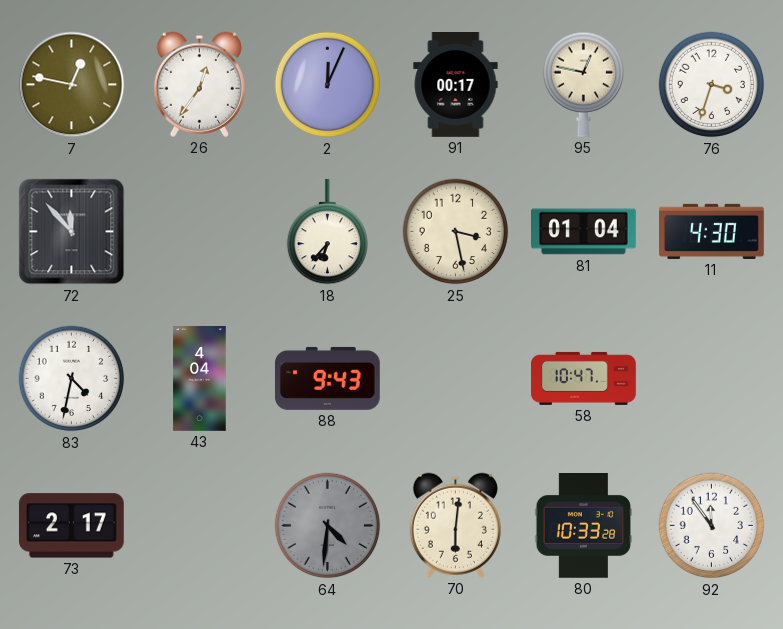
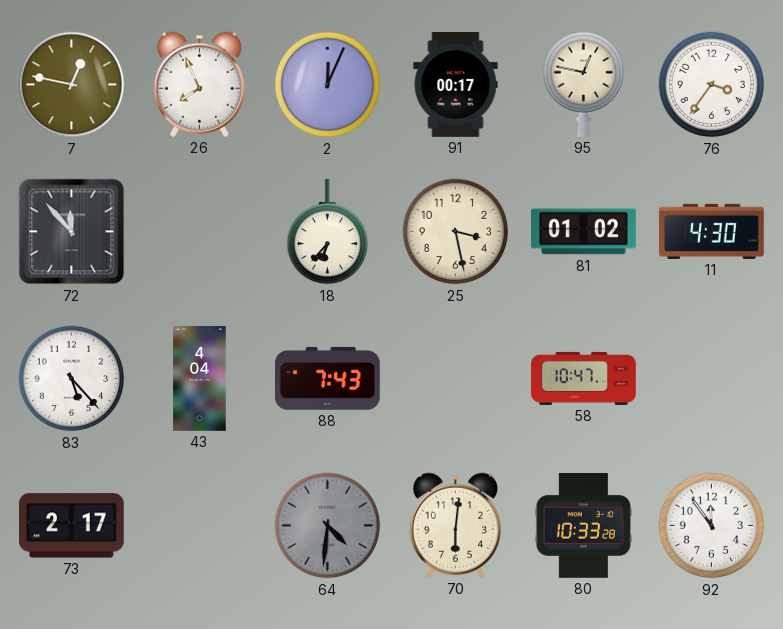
26: 12:36 -> 7:56 (199, 84)
76: 3:33 -> 3:36 (712, 85)
81: 01:04 -> 01:02 (584, 232)
83: 4:32 -> 5:23 (72, 379)
88: 9:43 -> 7:43 (327, 378)
